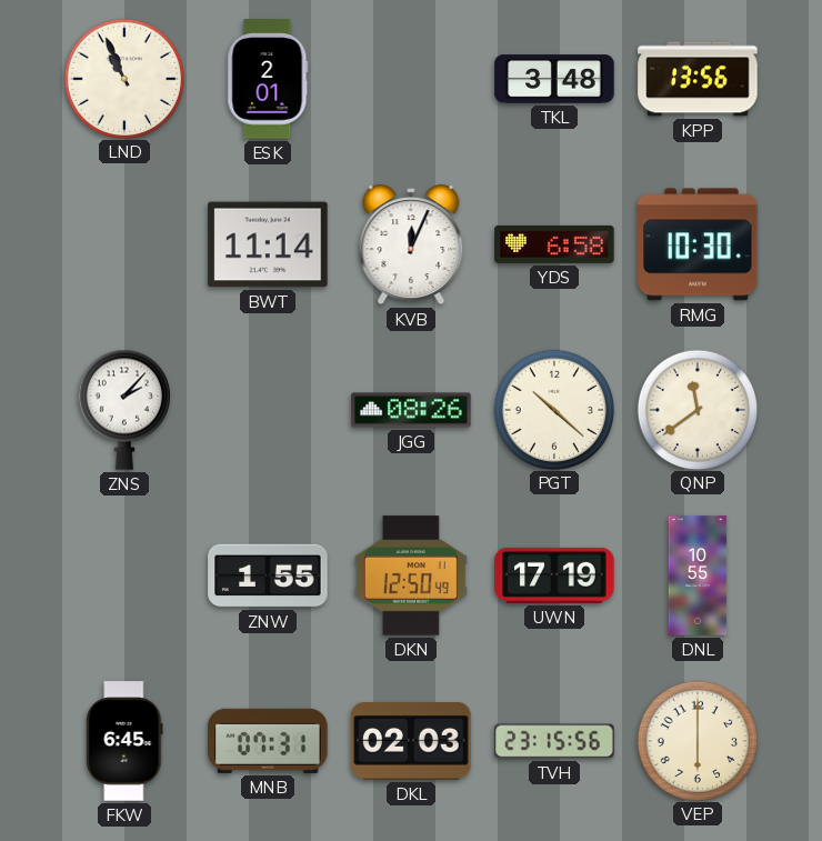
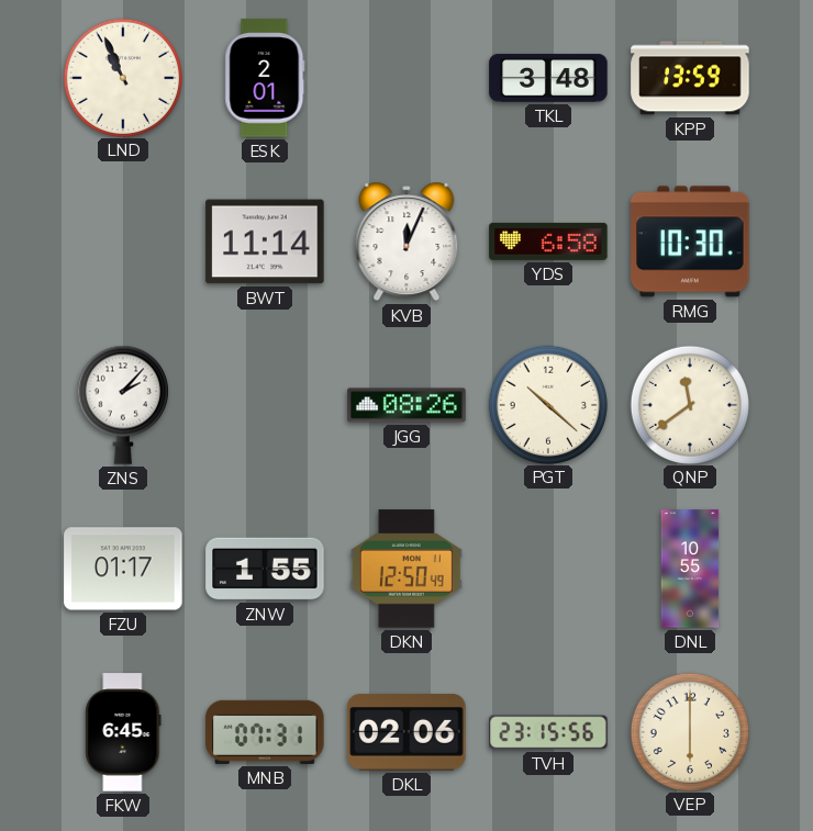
KPP: 13:56 -> 13:59 (690, 78)
FZU: none -> 01:17 (123, 569)
UWN: 17:19 -> none (554, 575)
DKL: 02:03 -> 02:06 (406, 732)
